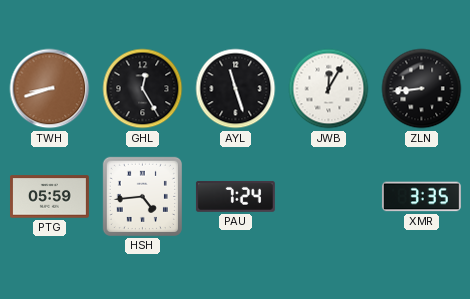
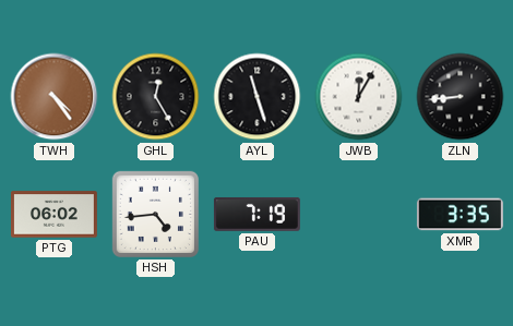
TWH: 8:42 -> 4:24 (55, 97)
PTG: 05:59 -> 06:02 (53, 215)
PAU: 7:24 -> 7:19 (256, 214)
